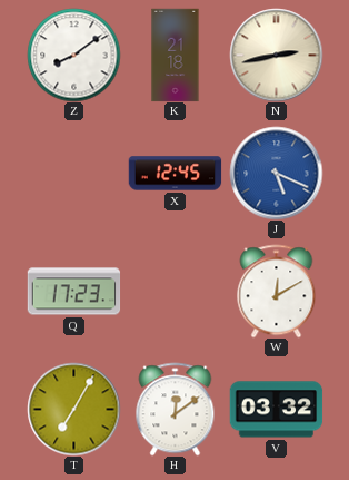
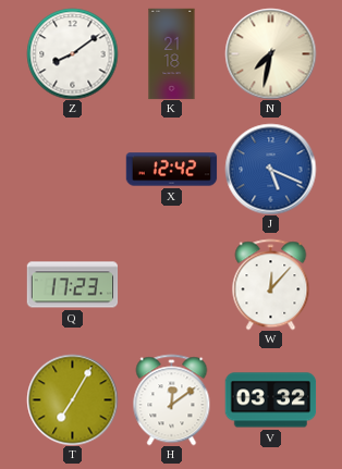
N: 2:43 -> 7:32 (270, 53)
X: 12:45 -> 12:42 (171, 170)
W: 12:10 -> 12:07 (271, 284)
